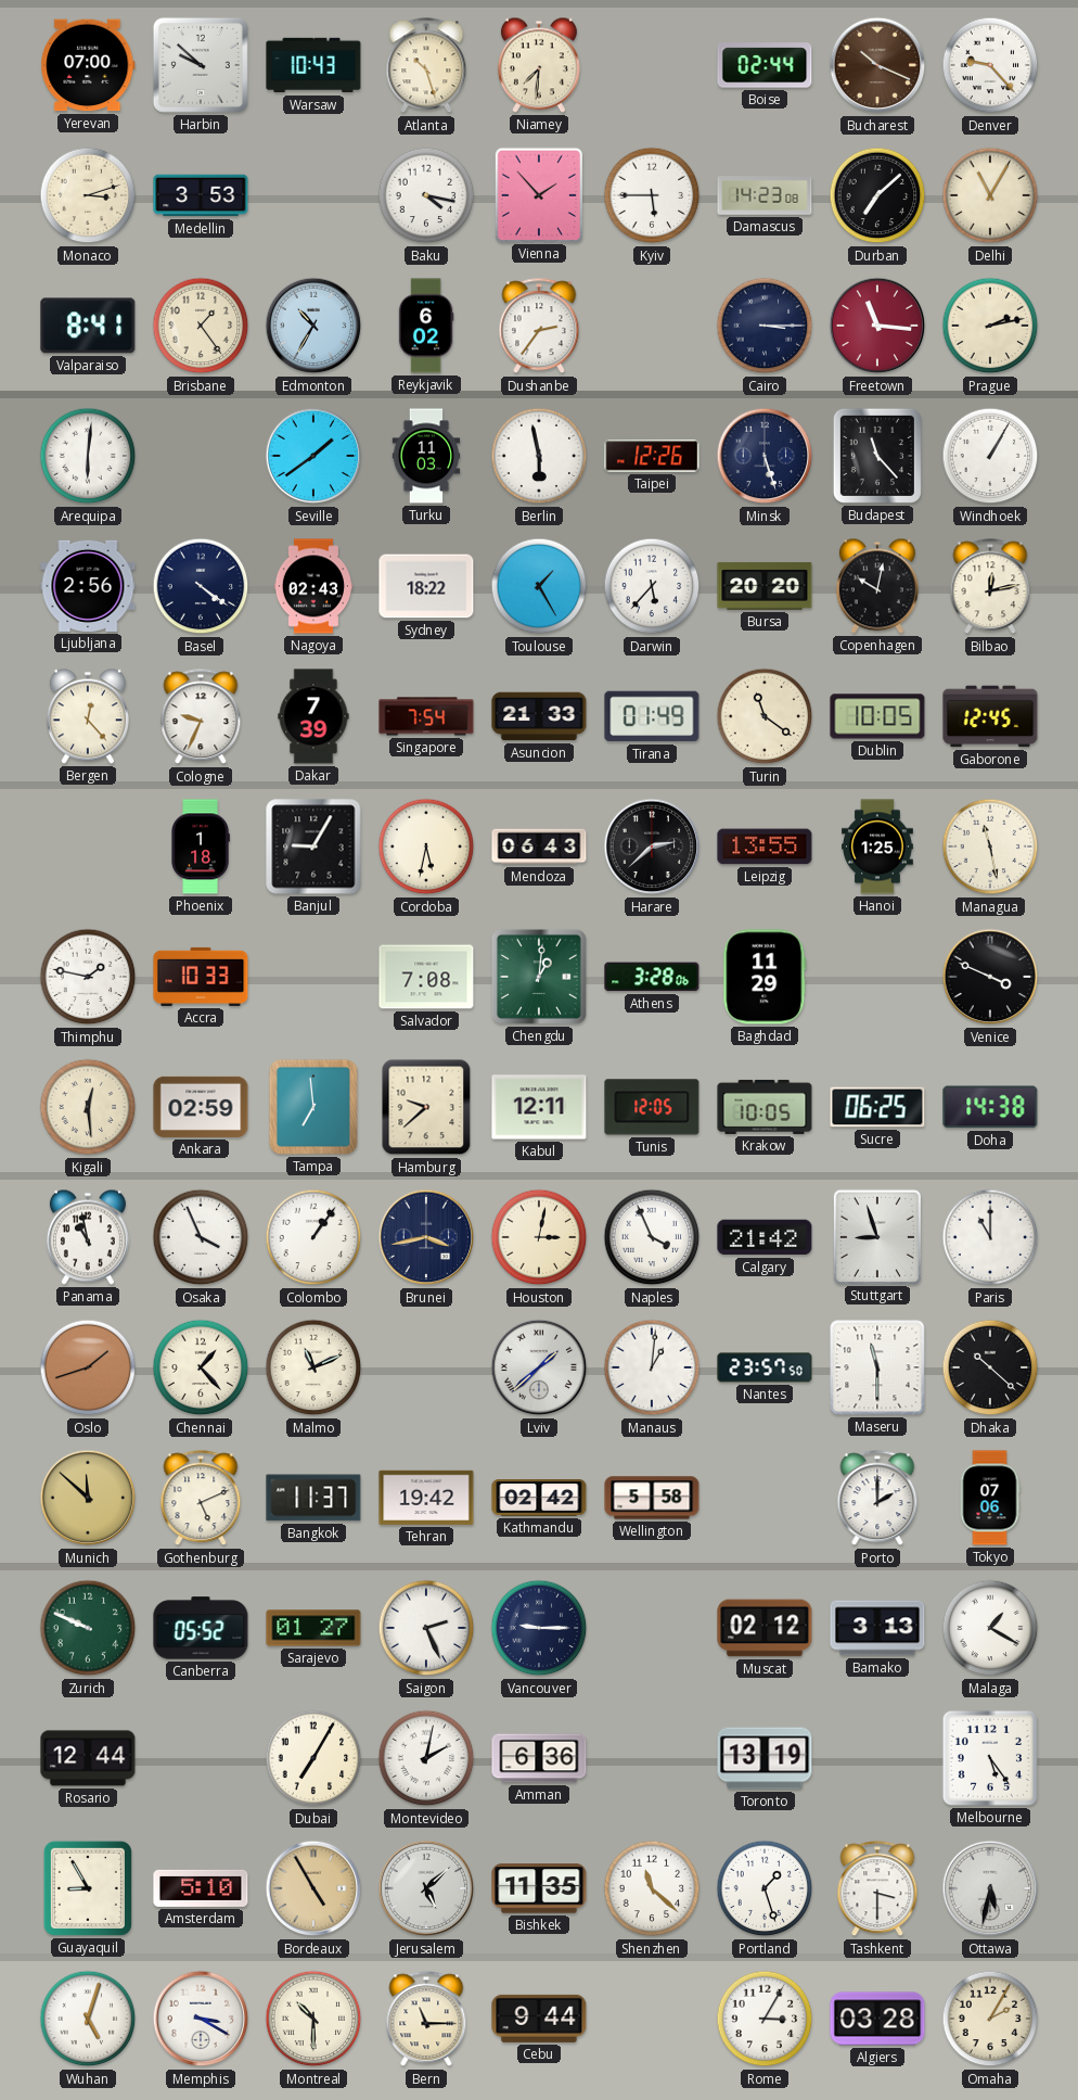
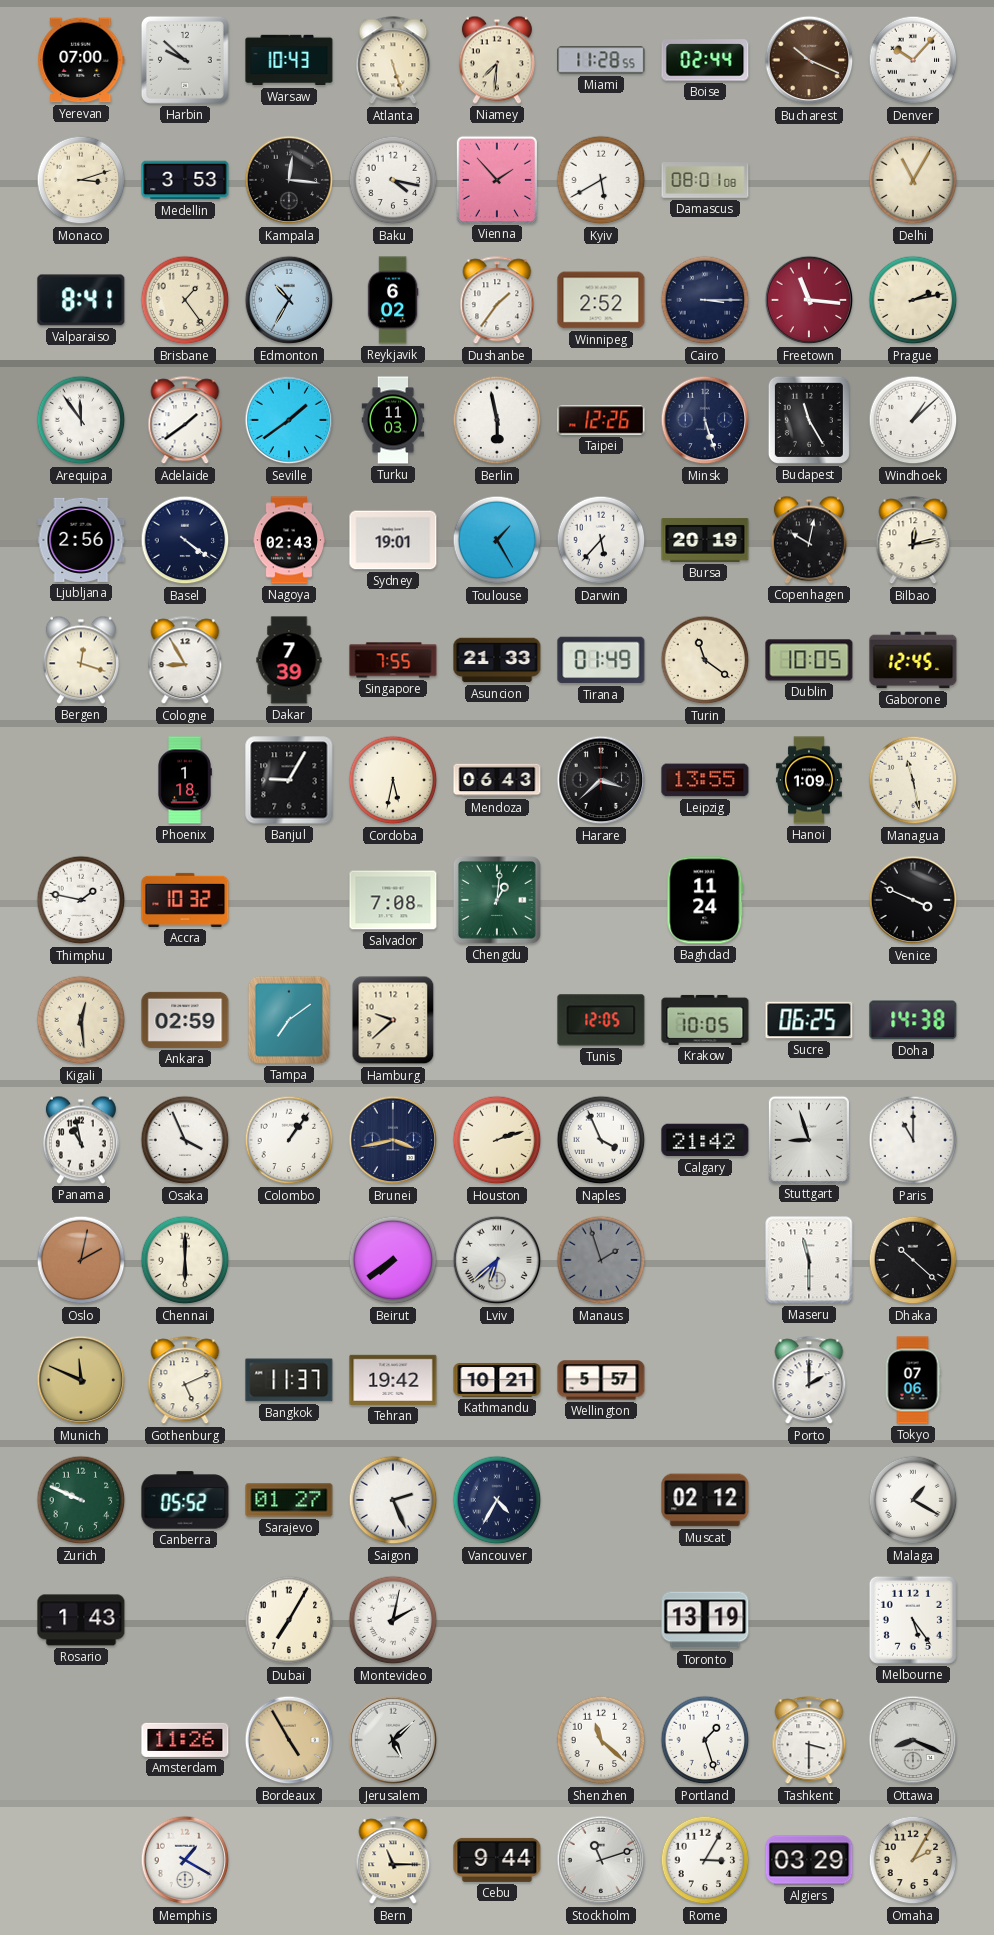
Atlanta: 10:27 -> 5:27 (393, 61)
Miami: none -> 11:28 (601, 60)
Denver: 9:23 -> 10:07 (913, 60)
Kampala: none -> 12:16 (289, 180)
Kyiv: 5:45 -> 5:40 (601, 180)
Damascus: 14:23 -> 08:01 (705, 180)
Durban: 7:08 -> none (877, 195)
Dushanbe: 2:36 -> 1:36 (497, 301)
Winnipeg: none -> 2:52 (601, 300)
Arequipa: 6:01 -> 11:54 (81, 420)
Adelaide: none -> 1:39 (185, 421)
Budapest: 11:23 -> 11:25 (809, 420)
Windhoek: 1:05 -> 1:08 (913, 420)
Sydney: 18:22 -> 19:01 (393, 540)
Bursa: 20:20 -> 20:19 (705, 540)
Bergen: 12:23 -> 12:18 (81, 660)
Cologne: 9:34 -> 8:55 (185, 661)
Singapore: 7:54 -> 7:55 (393, 660)
Harare: 2:38 -> 3:38 (601, 780)
Hanoi: 1:25 -> 1:09 (809, 780)
Accra: 10:33 -> 10:32 (185, 900)
Athens: 3:28 -> none (652, 977)
Baghdad: 11:29 -> 11:24 (705, 900)
Tampa: 6:59 -> 7:09 (289, 1020)
Kabul: 12:11 -> none (539, 1107)
Houston: 3:02 -> 2:12 (497, 1140)
Oslo: 1:42 -> 2:02 (81, 1260)
Chennai: 1:23 -> 6:00 (185, 1260)
Malmo: 11:11 -> none (313, 1367)
Beirut: none -> 7:39 (393, 1260)
Lviv: 1:38 -> 6:38 (497, 1260)
Manaus: 1:01 -> 1:57 (601, 1260)
Manaus dial: white -> grey (601, 1260)
Nantes: 23:57 -> none (765, 1367)
Munich: 11:52 -> 11:49 (81, 1380)
Kathmandu: 02:42 -> 10:21 (497, 1380)
Wellington: 5:58 -> 5:57 (601, 1380)
Vancouver: 9:15 -> 4:35 (497, 1500)
Bamako: 3:13 -> none (877, 1628)
Rosario: 12:44 -> 1:43 (81, 1620)
Amman: 6:36 -> none (539, 1758)
Guayaquil: 8:55 -> none (88, 1888)
Amsterdam: 5:10 -> 11:26 (185, 1740)
Bishkek: 11:35 -> none (539, 1888)
Ottawa: 5:32 -> 8:19 (913, 1740)
Wuhan: 5:03 -> none (88, 2019)
Memphis: 3:20 -> 1:20 (185, 1860)
Montreal: 10:30 -> none (313, 2019)
Stockholm: none -> 11:12 (601, 1860)
Algiers: 03:28 -> 03:29 (809, 1860)
